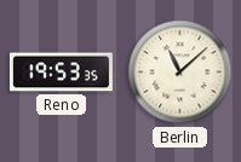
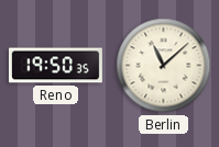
Reno: 19:53 -> 19:50 (55, 66)
